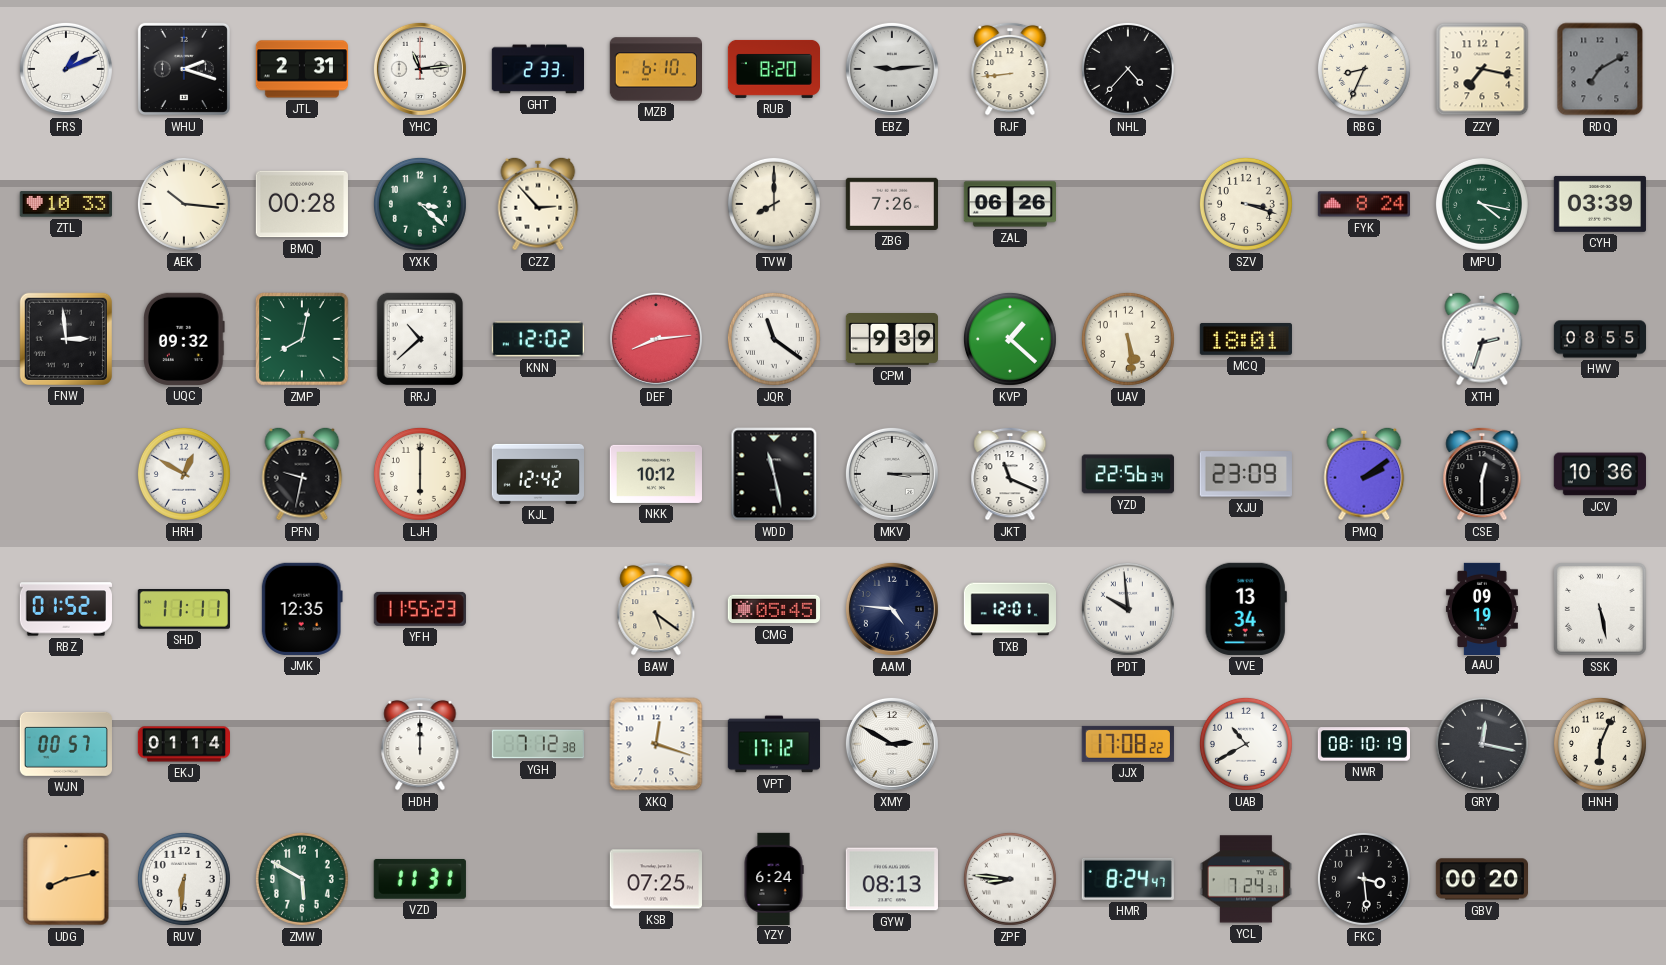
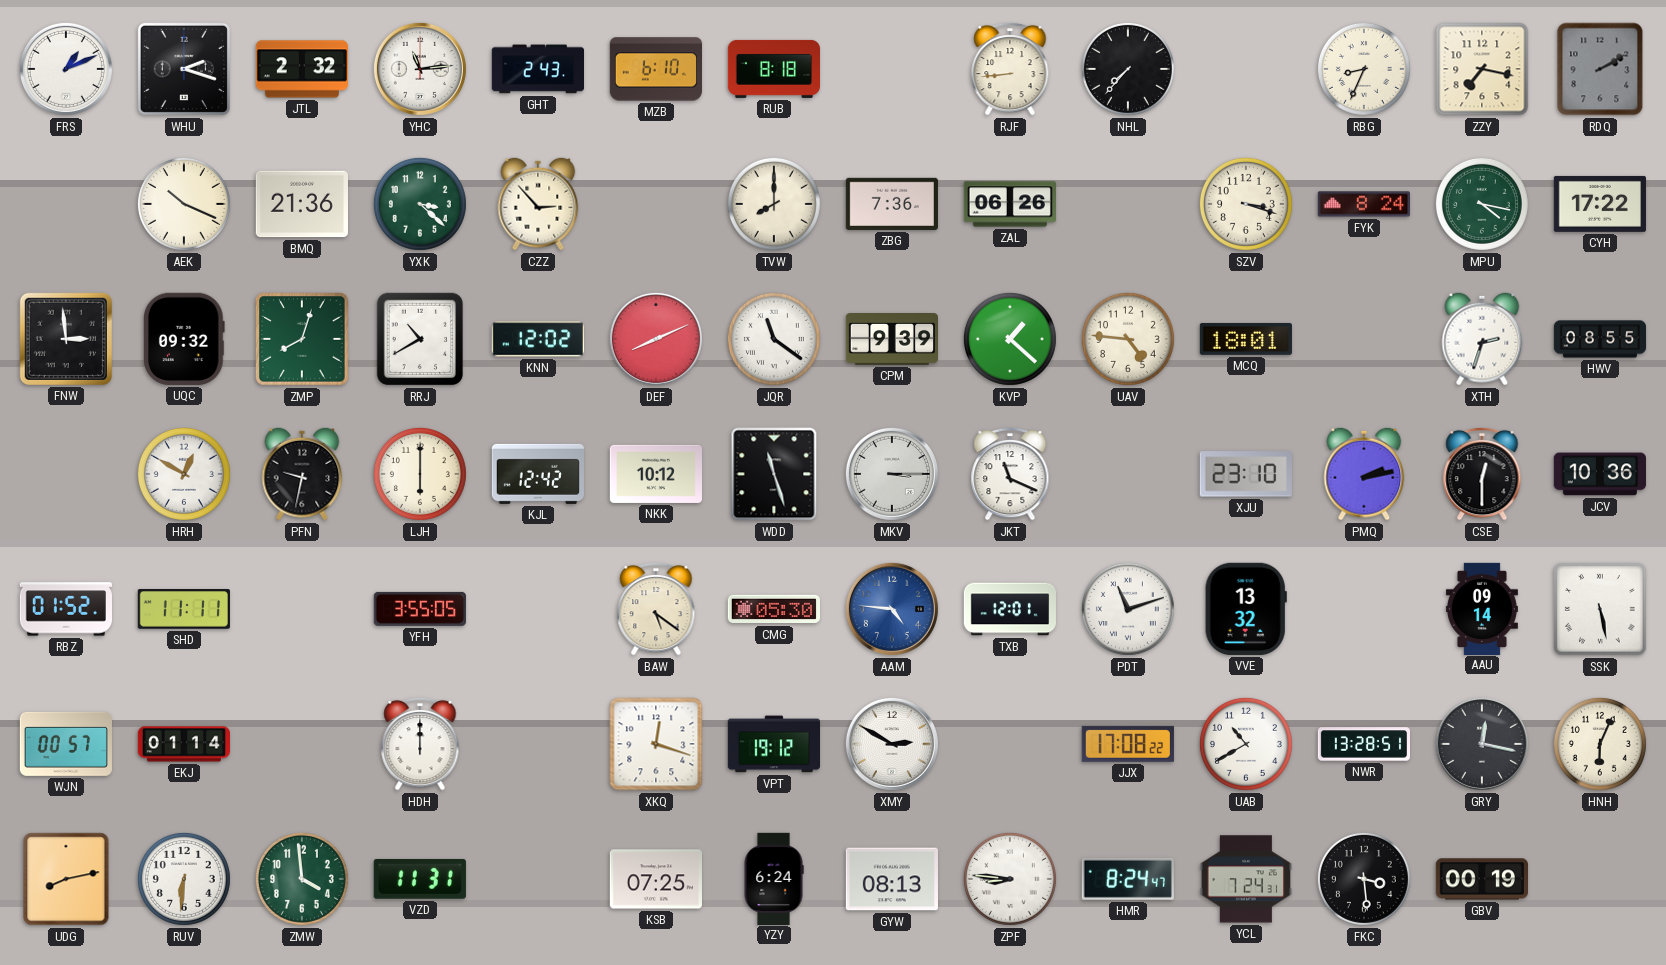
JTL: 2:31 -> 2:32 (301, 69)
GHT: 2:33 -> 2:43 (537, 69)
RUB: 8:20 -> 8:18 (773, 69)
EBZ: 9:14 -> none (892, 69)
NHL: 4:37 -> 7:37 (1128, 69)
RDQ: 7:10 -> 2:10 (1600, 69)
ZTL: 10:33 -> none (66, 204)
AEK: 10:16 -> 10:19 (184, 204)
BMQ: 00:28 -> 21:36 (302, 204)
ZBG: 7:26 -> 7:36 (892, 204)
CYH: 03:39 -> 17:22 (1599, 204)
ZMP: 8:02 -> 8:03 (302, 339)
RRJ: 10:38 -> 10:40 (420, 339)
DEF: 8:14 -> 8:11 (656, 339)
UAV: 5:29 -> 4:46 (1128, 339)
WDD: 11:28 -> 11:27 (774, 474)
YZD: 22:56 -> none (1128, 474)
XJU: 23:09 -> 23:10 (1246, 474)
PMQ: 2:09 -> 2:13 (1364, 474)
JMK: 12:35 -> none (302, 609)
YFH: 11:55 -> 3:55 (420, 609)
CMG: 05:45 -> 05:30 (773, 609)
AAM dial: navy -> blue (892, 609)
PDT: 9:59 -> 11:12 (1128, 609)
VVE: 13:34 -> 13:32 (1246, 609)
AAU: 09:19 -> 09:14 (1482, 608)
YGH: 7:12 -> none (537, 744)
VPT: 17:12 -> 19:12 (773, 744)
NWR: 08:10 -> 13:28 (1363, 744)
ZMW: 5:50 -> 3:59 (302, 879)
GBV: 00:20 -> 00:19 (1481, 879)
